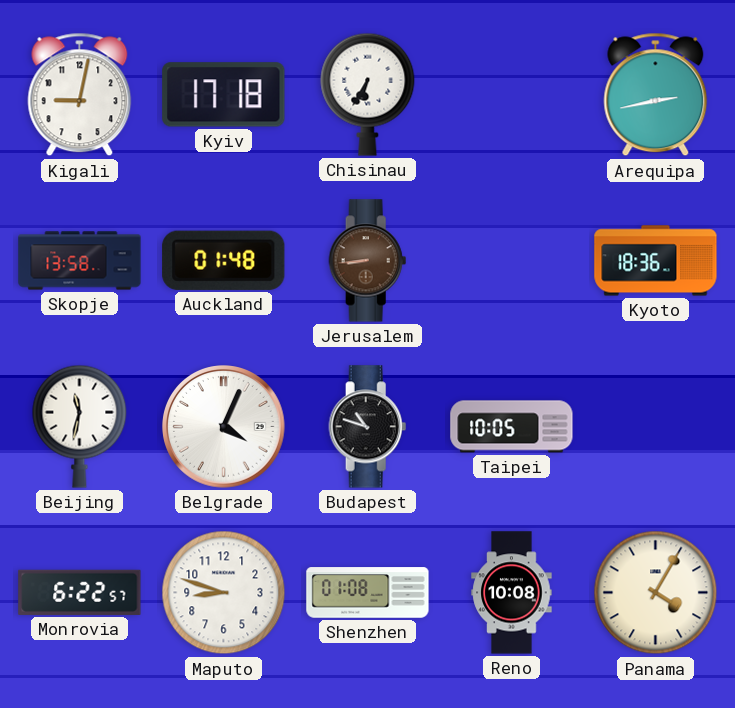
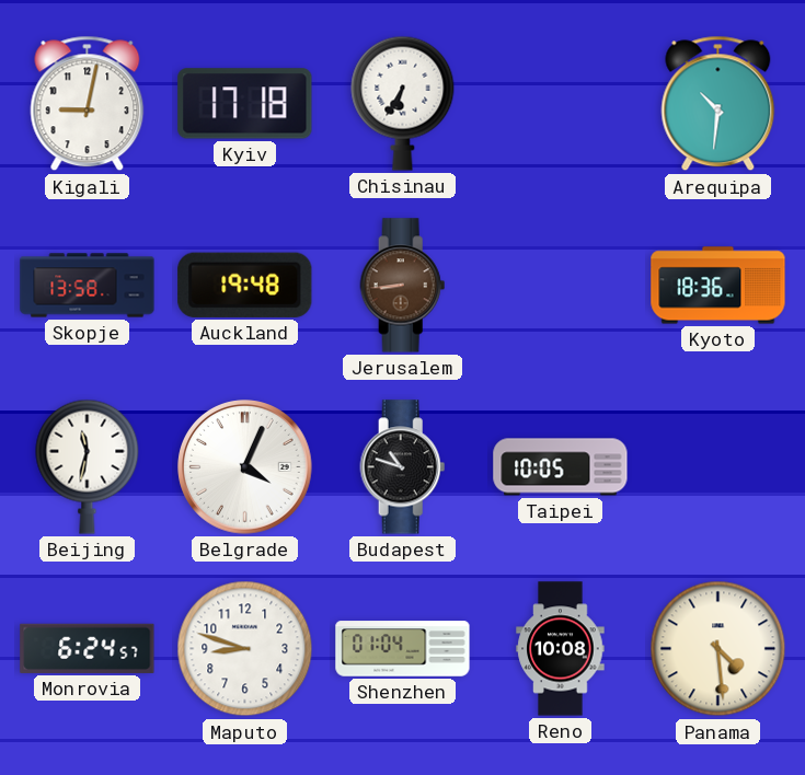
Arequipa: 2:43 -> 10:31 (718, 104)
Auckland: 01:48 -> 19:48 (245, 285)
Monrovia: 6:22 -> 6:24 (88, 648)
Shenzhen: 01:08 -> 01:04 (403, 649)
Panama: 4:05 -> 4:29 (718, 649)
